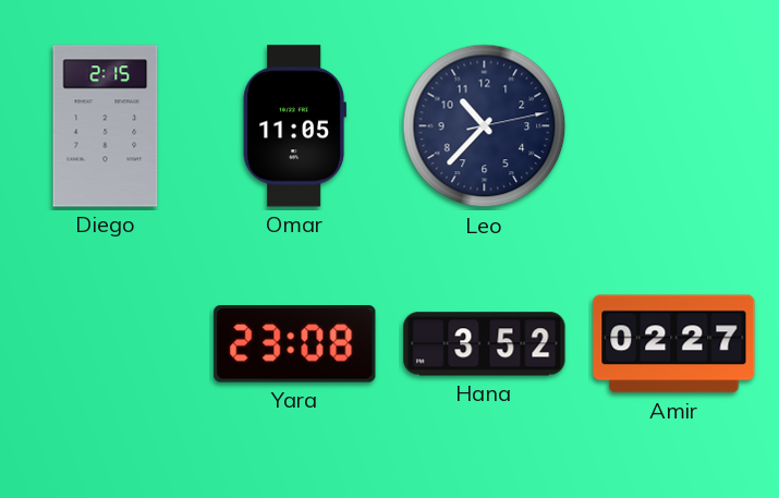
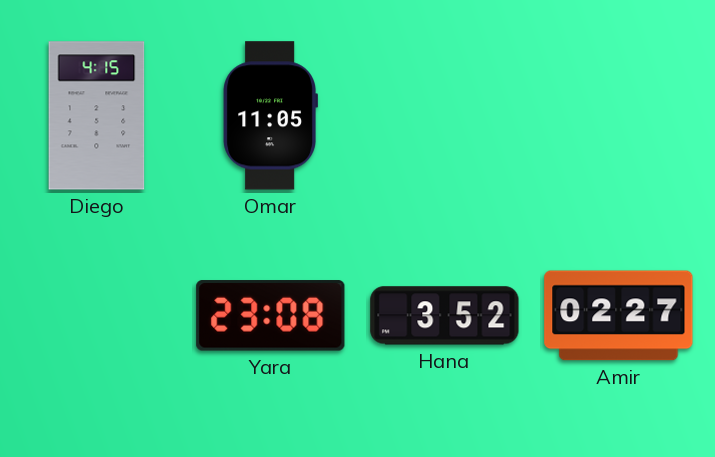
Diego: 2:15 -> 4:15 (97, 116)
Leo: 10:37 -> none (485, 126)
